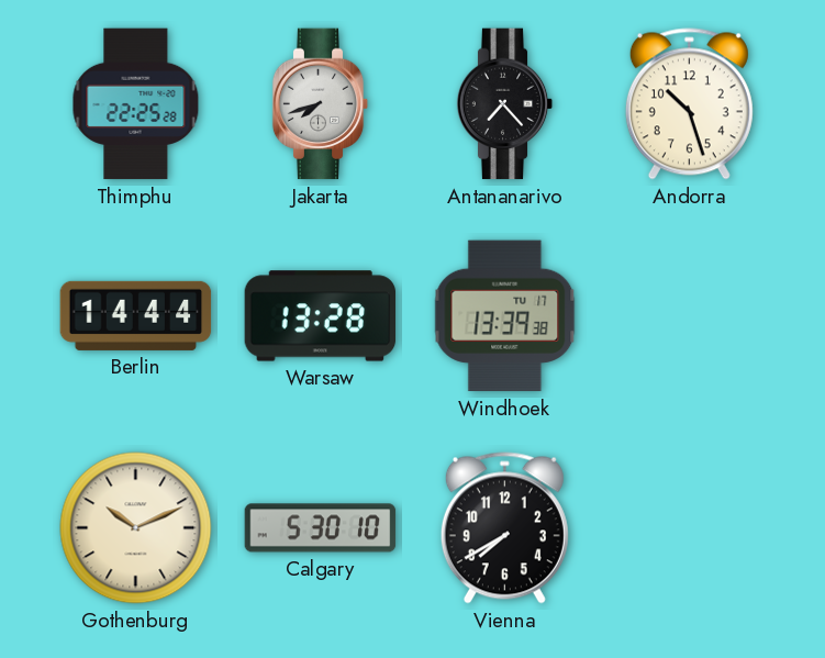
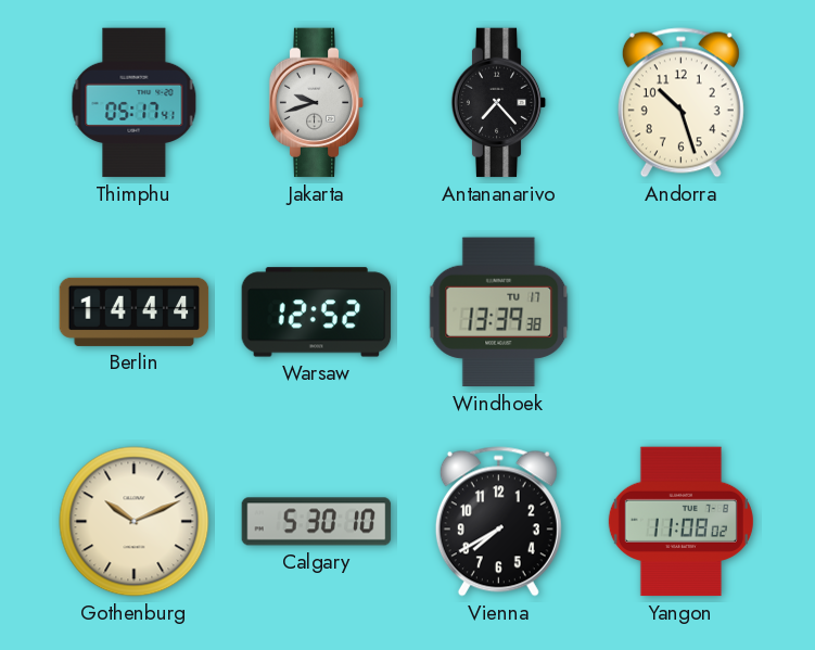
Thimphu: 22:25 -> 05:17 (135, 103)
Jakarta: 7:42 -> 9:42 (317, 103)
Warsaw: 13:28 -> 12:52 (317, 313)
Yangon: none -> 11:08 (680, 522)
